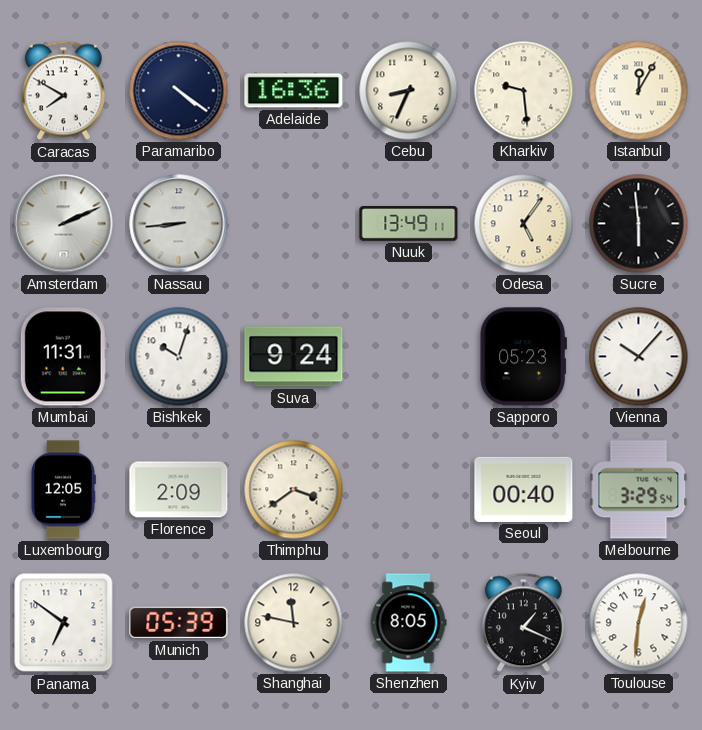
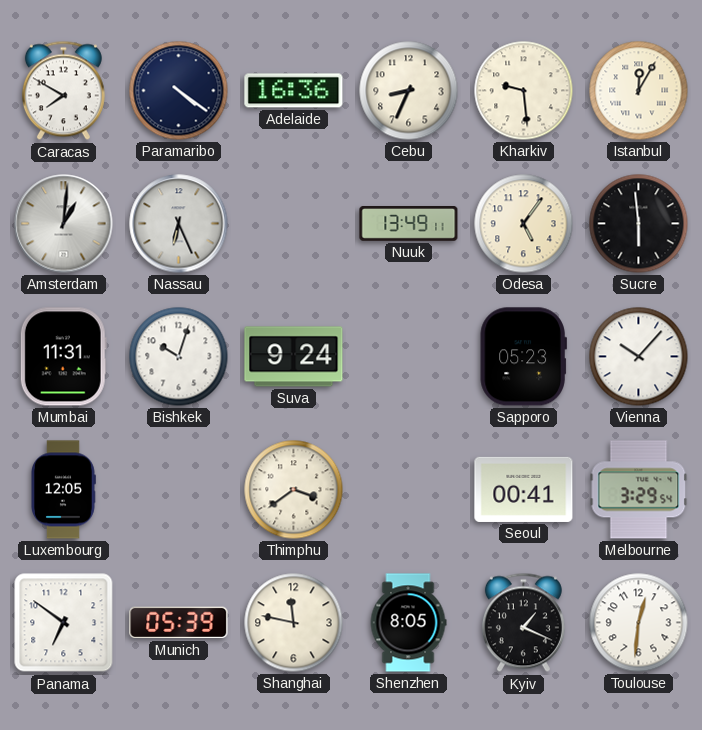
Amsterdam: 2:11 -> 1:01 (64, 224)
Nassau: 8:44 -> 6:26 (179, 224)
Florence: 2:09 -> none (179, 490)
Seoul: 00:40 -> 00:41 (524, 489)
